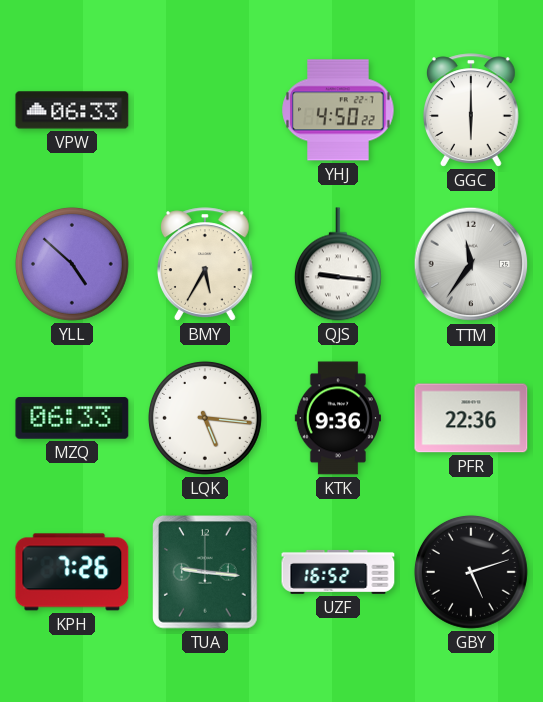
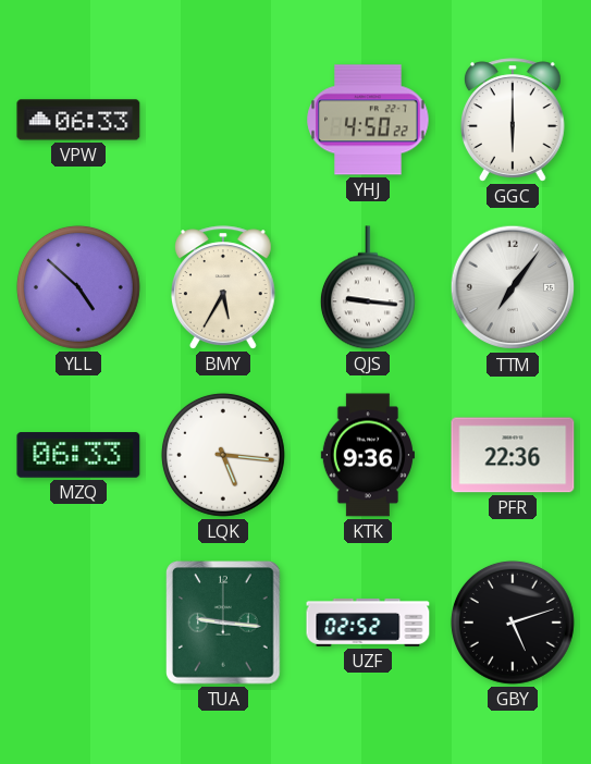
TTM: 11:36 -> 7:06 (513, 287)
KPH: 7:26 -> none (72, 572)
UZF: 16:52 -> 02:52 (368, 623)
